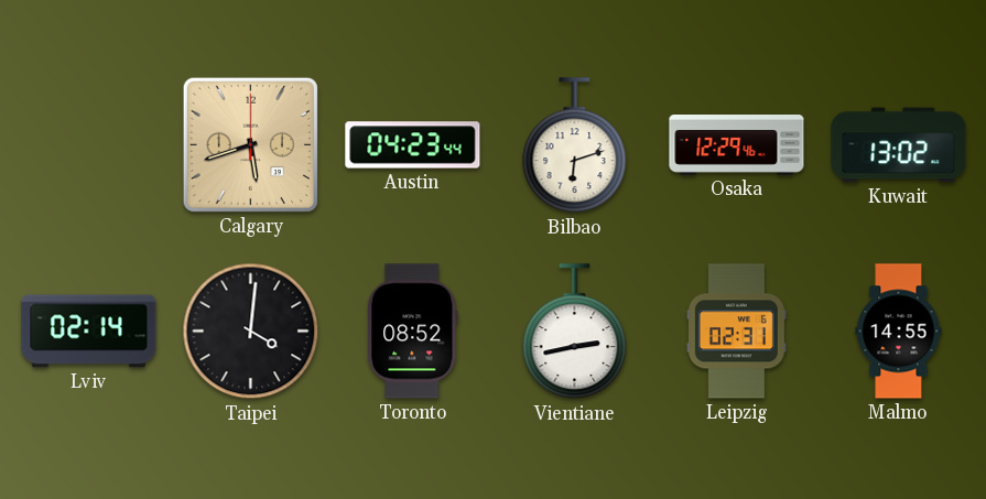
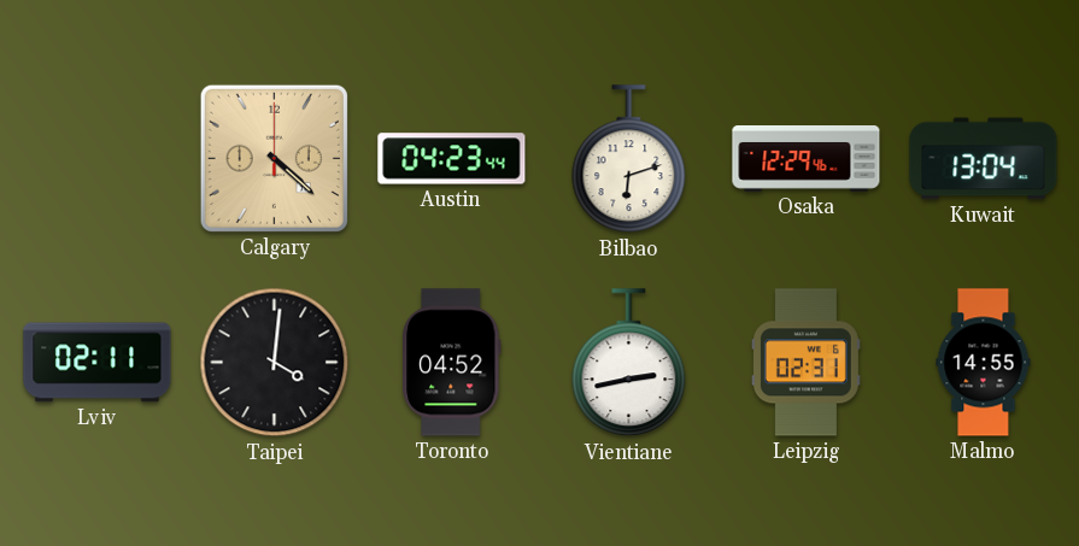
Calgary: 5:42 -> 4:22 (274, 158)
Kuwait: 13:02 -> 13:04 (984, 159)
Lviv: 02:14 -> 02:11 (98, 363)
Toronto: 08:52 -> 04:52 (452, 363)
